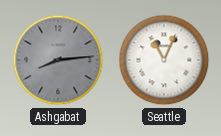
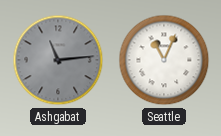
Ashgabat: 8:14 -> 11:14 (58, 60)
